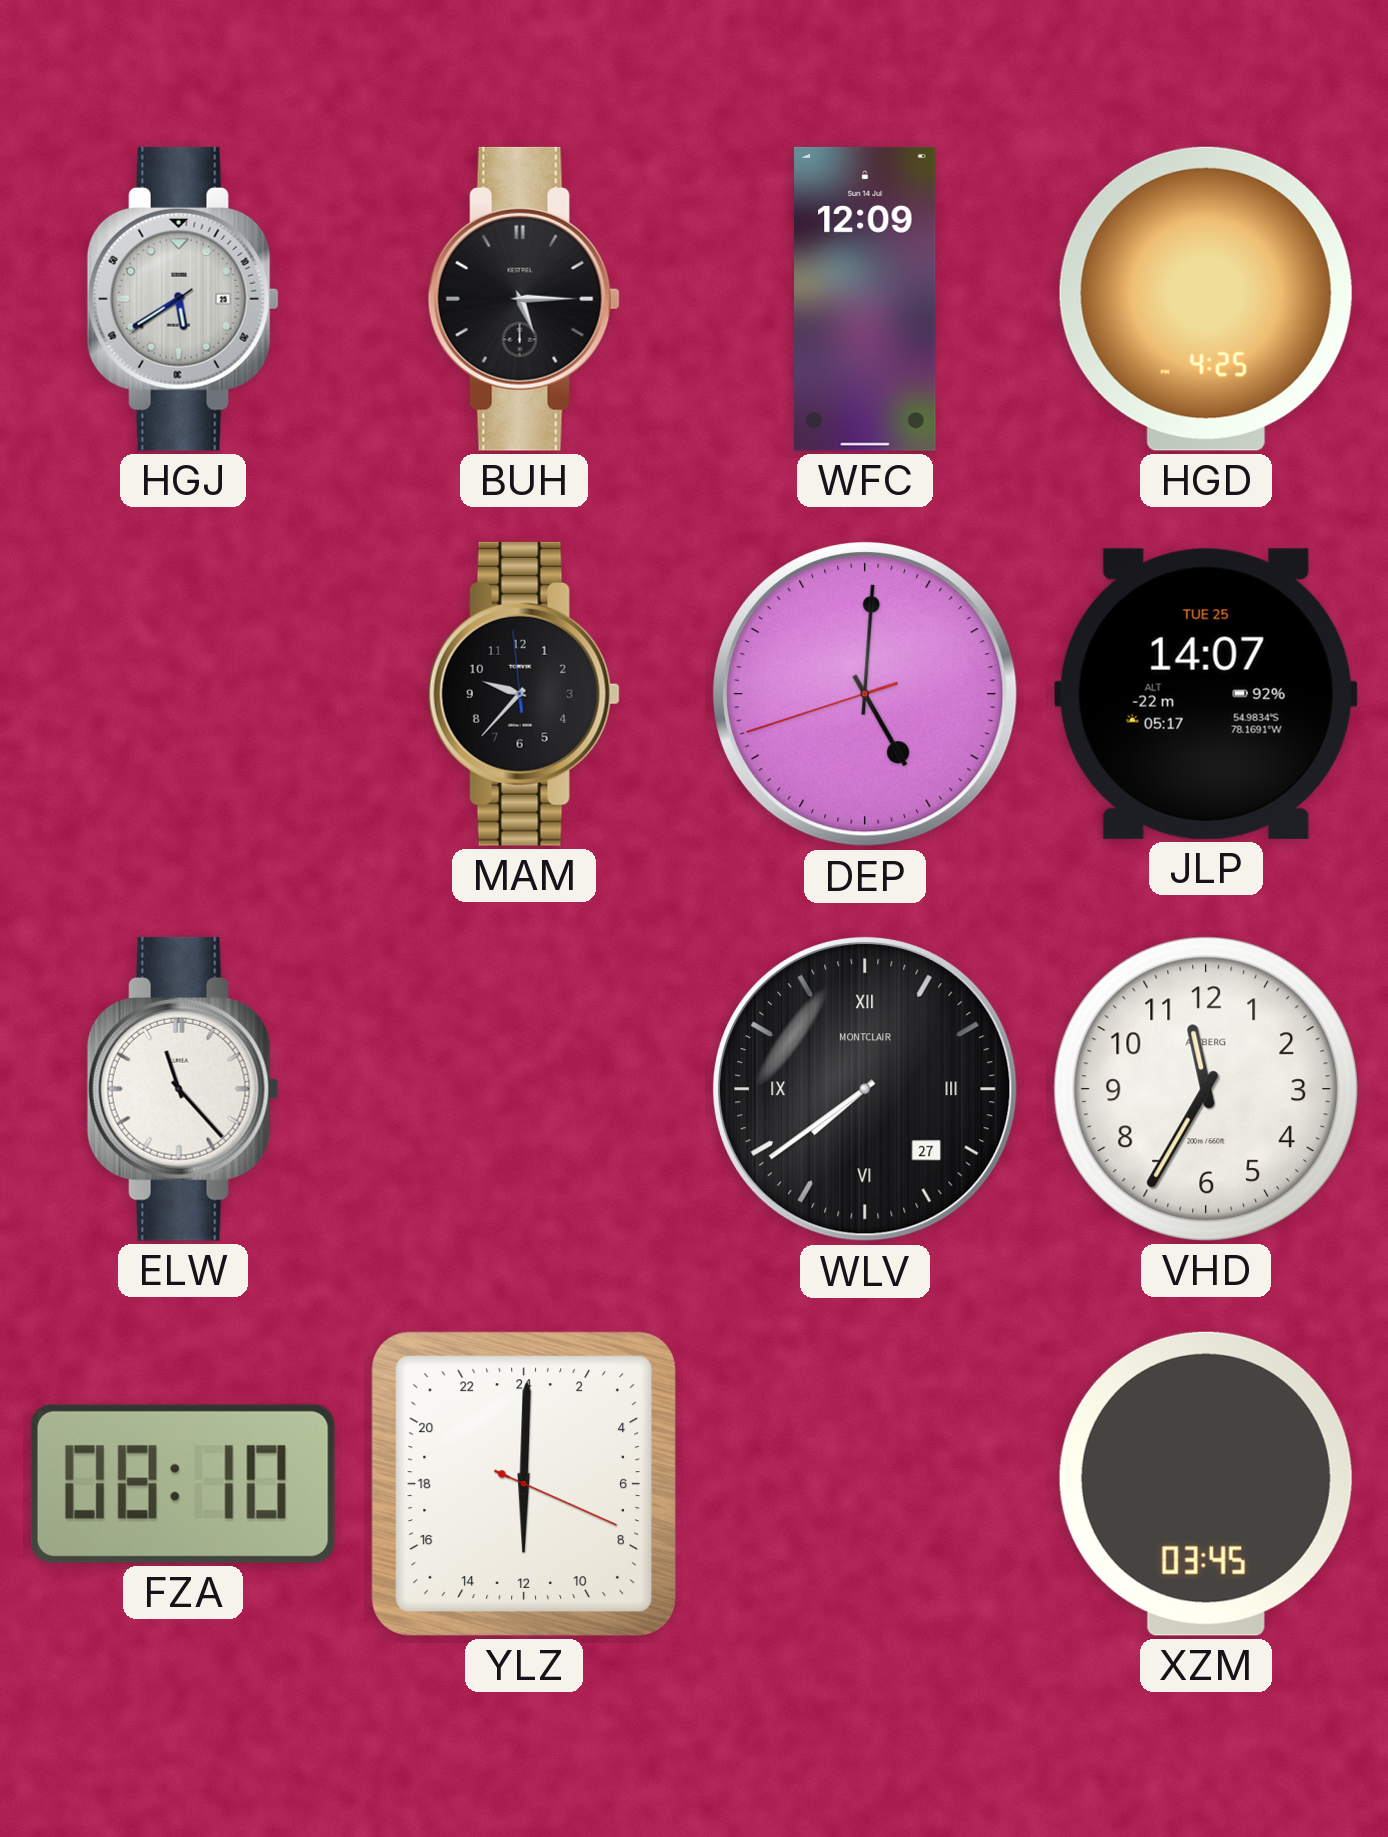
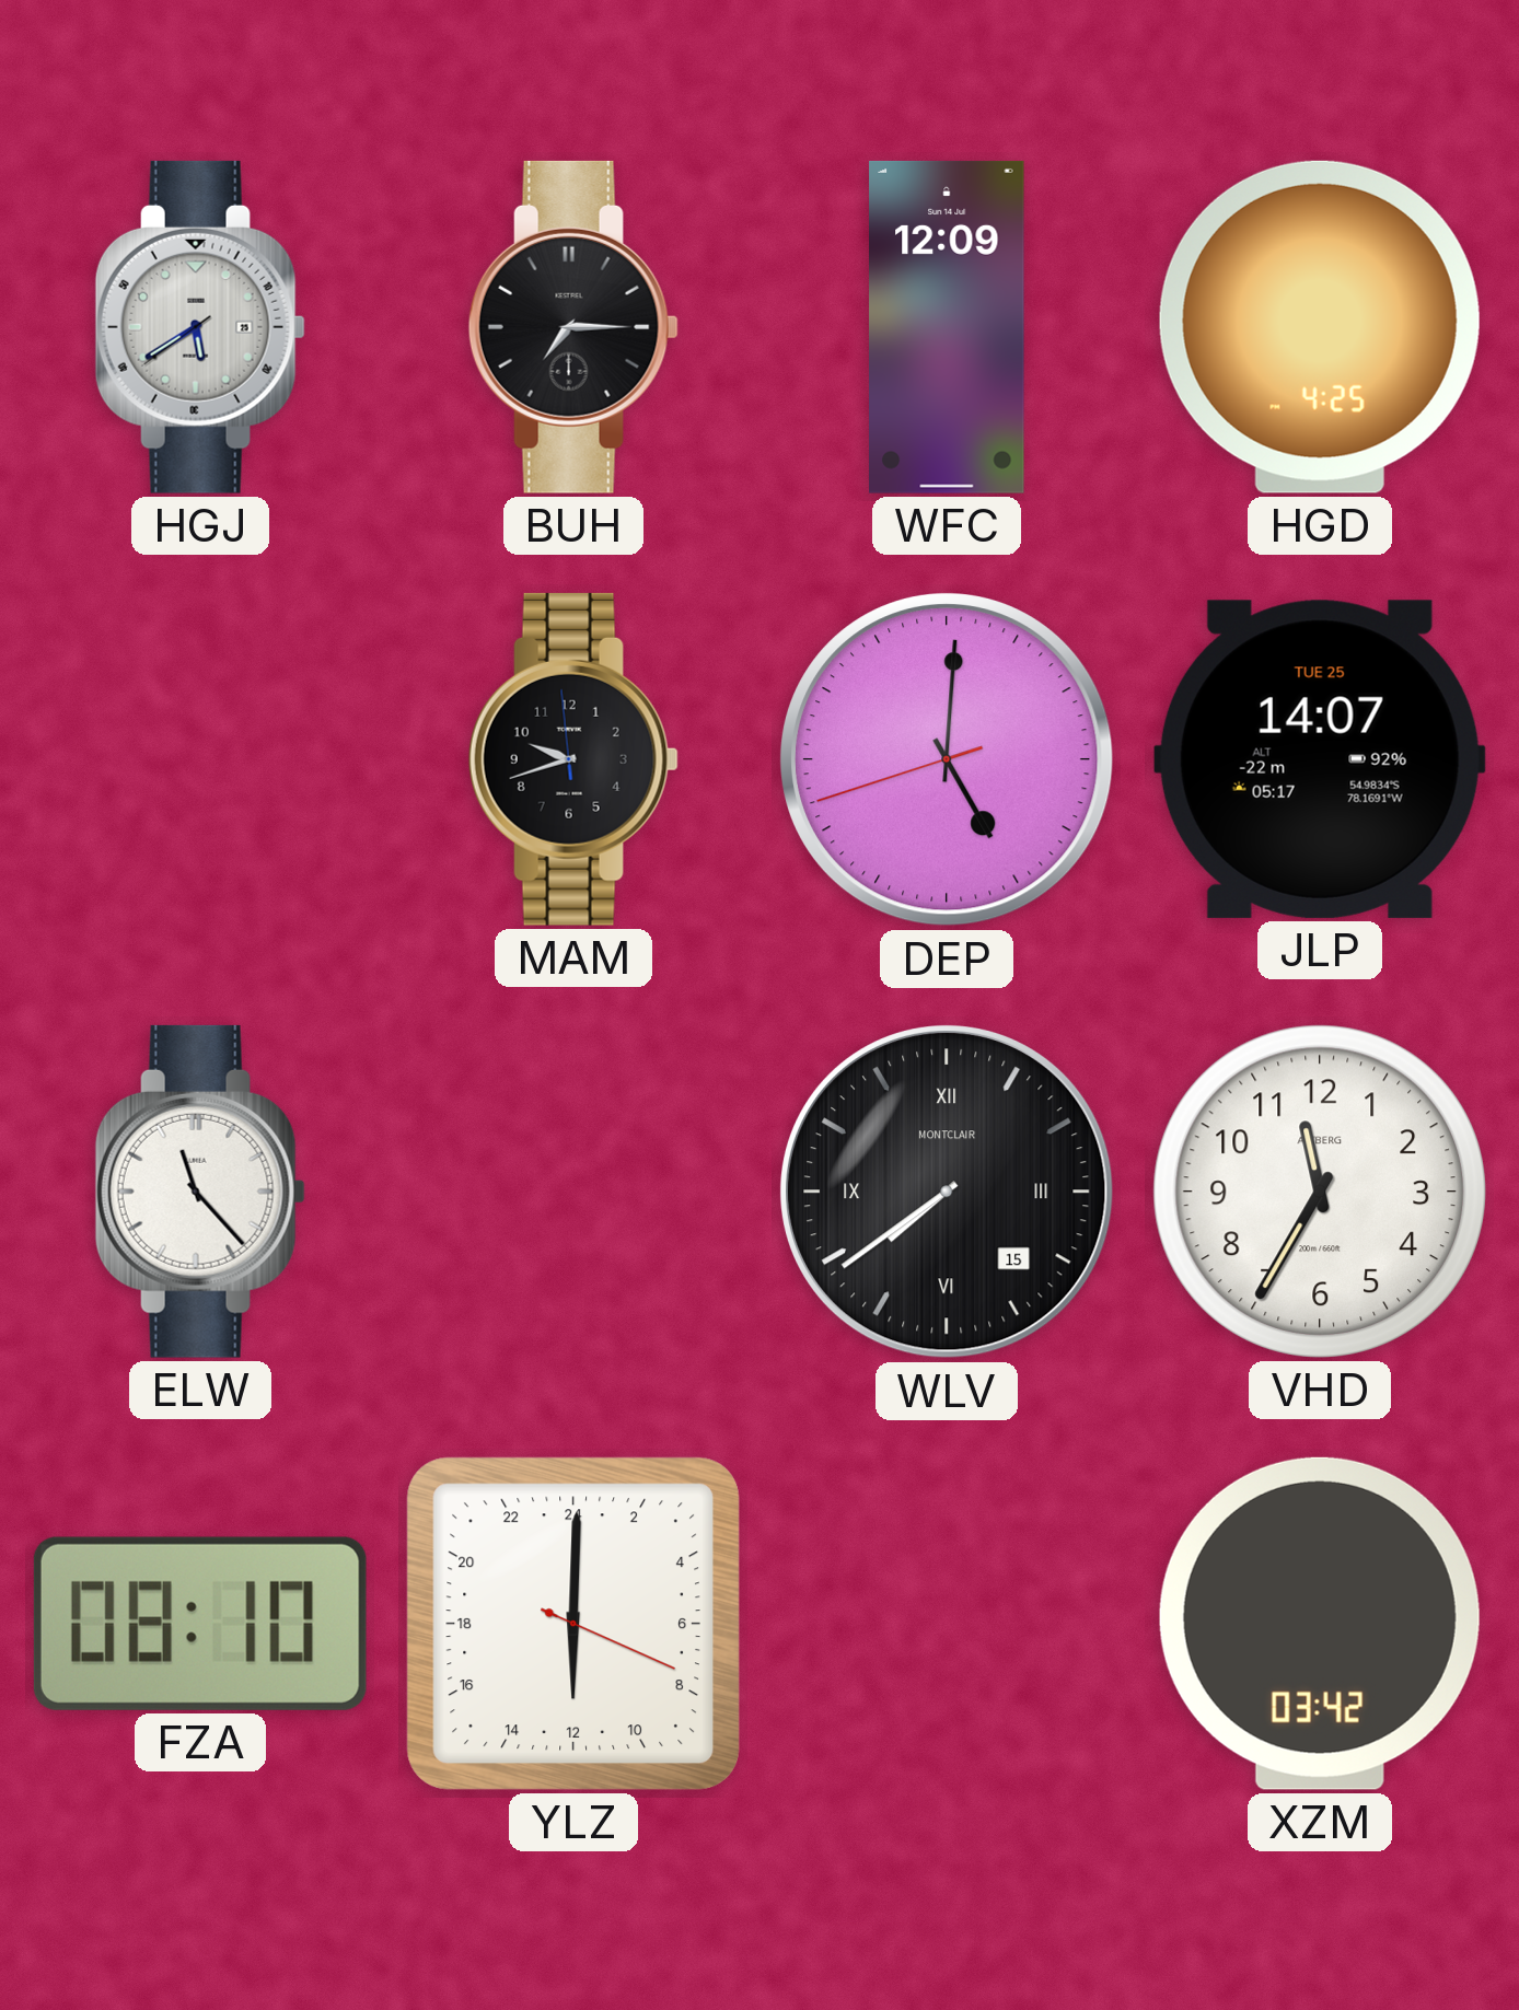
BUH: 5:15 -> 7:15 (573, 327)
MAM: 9:36 -> 9:41 (573, 759)
WLV date: 27 -> 15 (948, 1193)
XZM: 03:45 -> 03:42 (1320, 1624)
